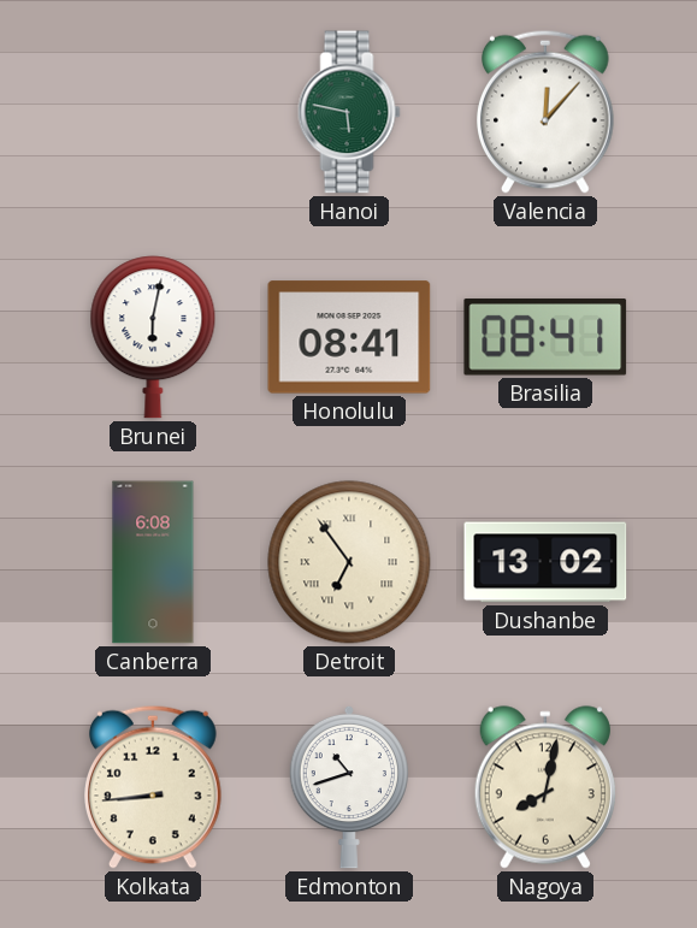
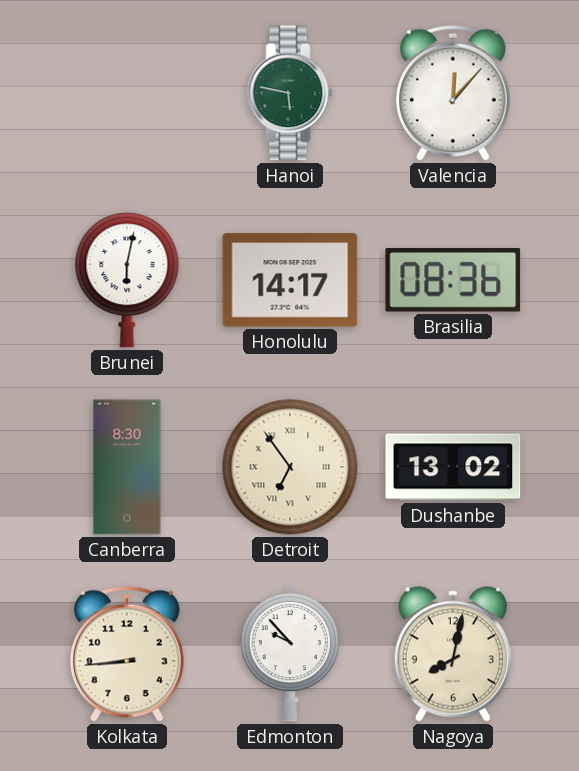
Honolulu: 08:41 -> 14:17 (290, 280)
Brasilia: 08:41 -> 08:36 (453, 280)
Canberra: 6:08 -> 8:30 (127, 467)
Edmonton: 10:42 -> 9:53 (290, 654)
